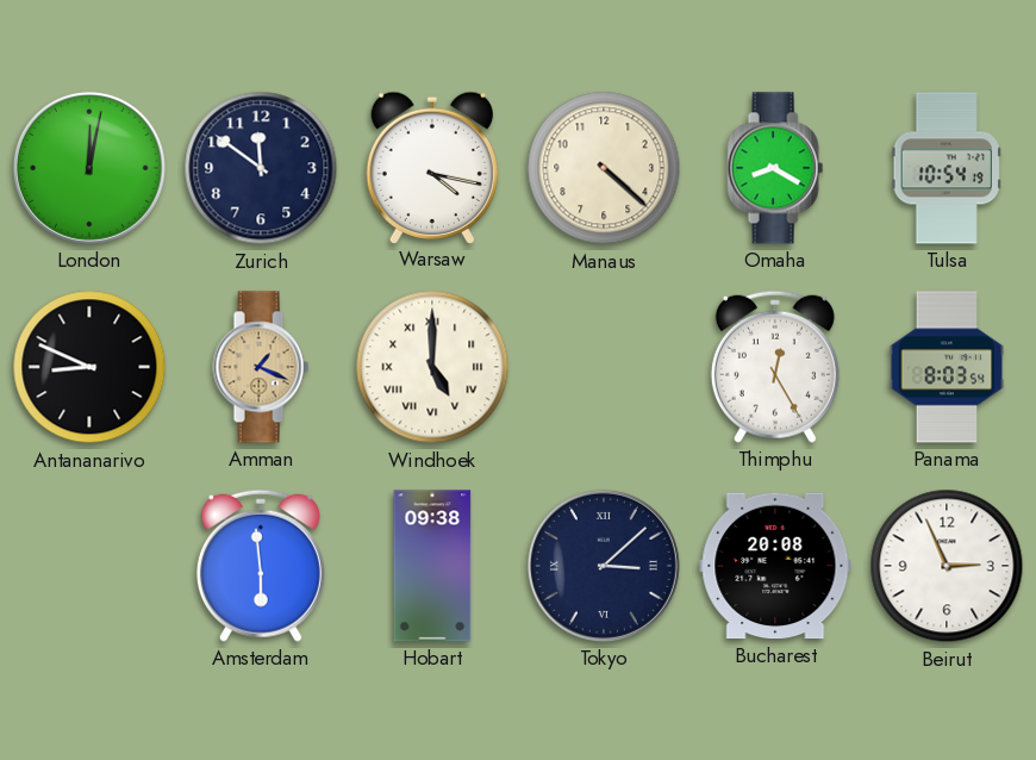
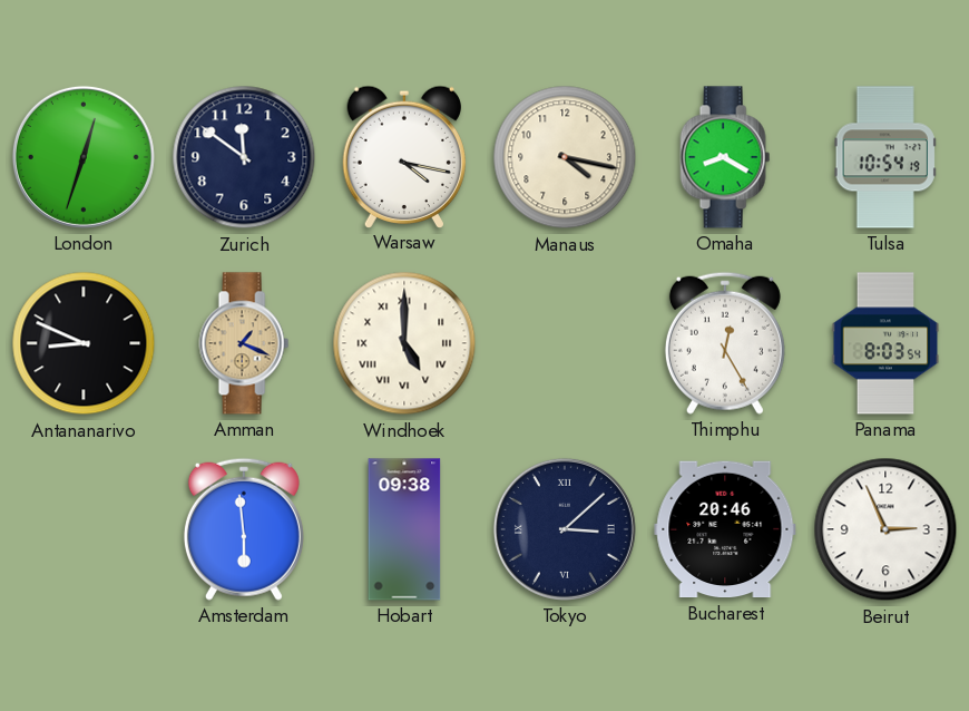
London: 12:02 -> 12:33 (84, 157)
Manaus: 4:22 -> 4:17 (565, 157)
Bucharest: 20:08 -> 20:46 (725, 529)
